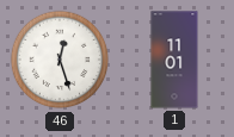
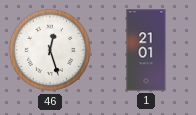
1: 11:01 -> 21:01 (146, 50)
